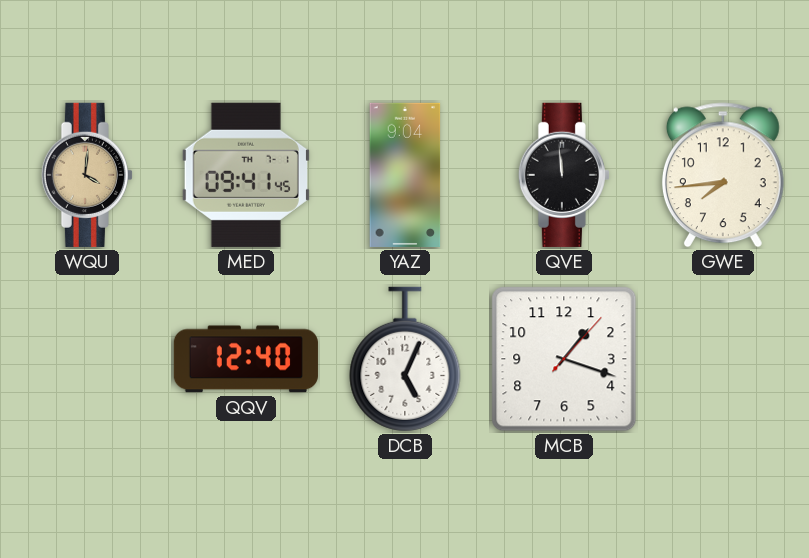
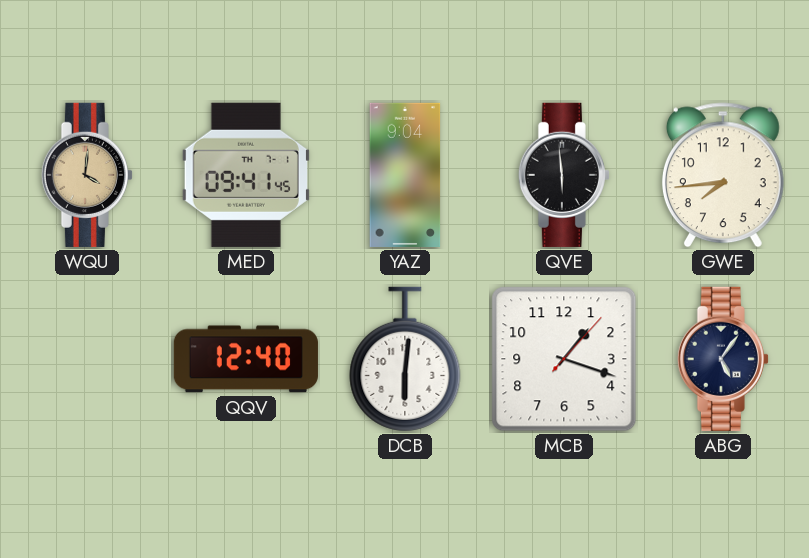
QVE: 11:59 -> 5:59 (564, 175)
DCB: 5:04 -> 6:01 (405, 359)
ABG: none -> 5:06 (723, 359)
